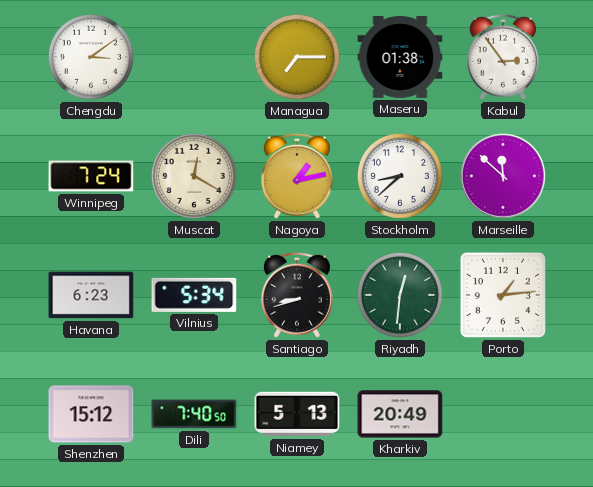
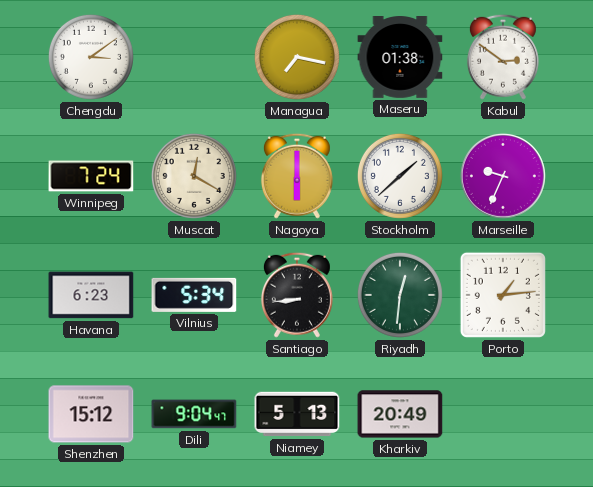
Managua: 7:15 -> 7:17 (297, 57)
Kabul: 2:54 -> 2:51 (503, 57)
Nagoya: 1:13 -> 6:00 (297, 176)
Stockholm: 8:38 -> 1:38 (400, 176)
Marseille: 11:52 -> 9:34 (503, 176)
Santiago: 8:42 -> 8:44 (297, 295)
Dili: 7:40 -> 9:04 (194, 414)
